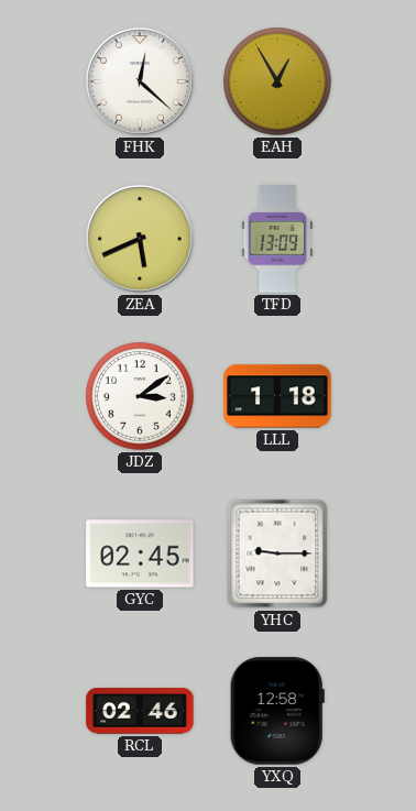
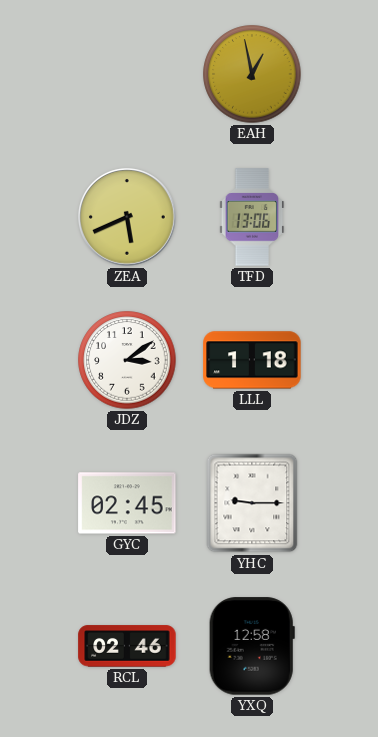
FHK: 12:22 -> none (140, 81)
EAH: 12:55 -> 12:58 (252, 74)
TFD: 13:09 -> 13:06 (252, 217)
